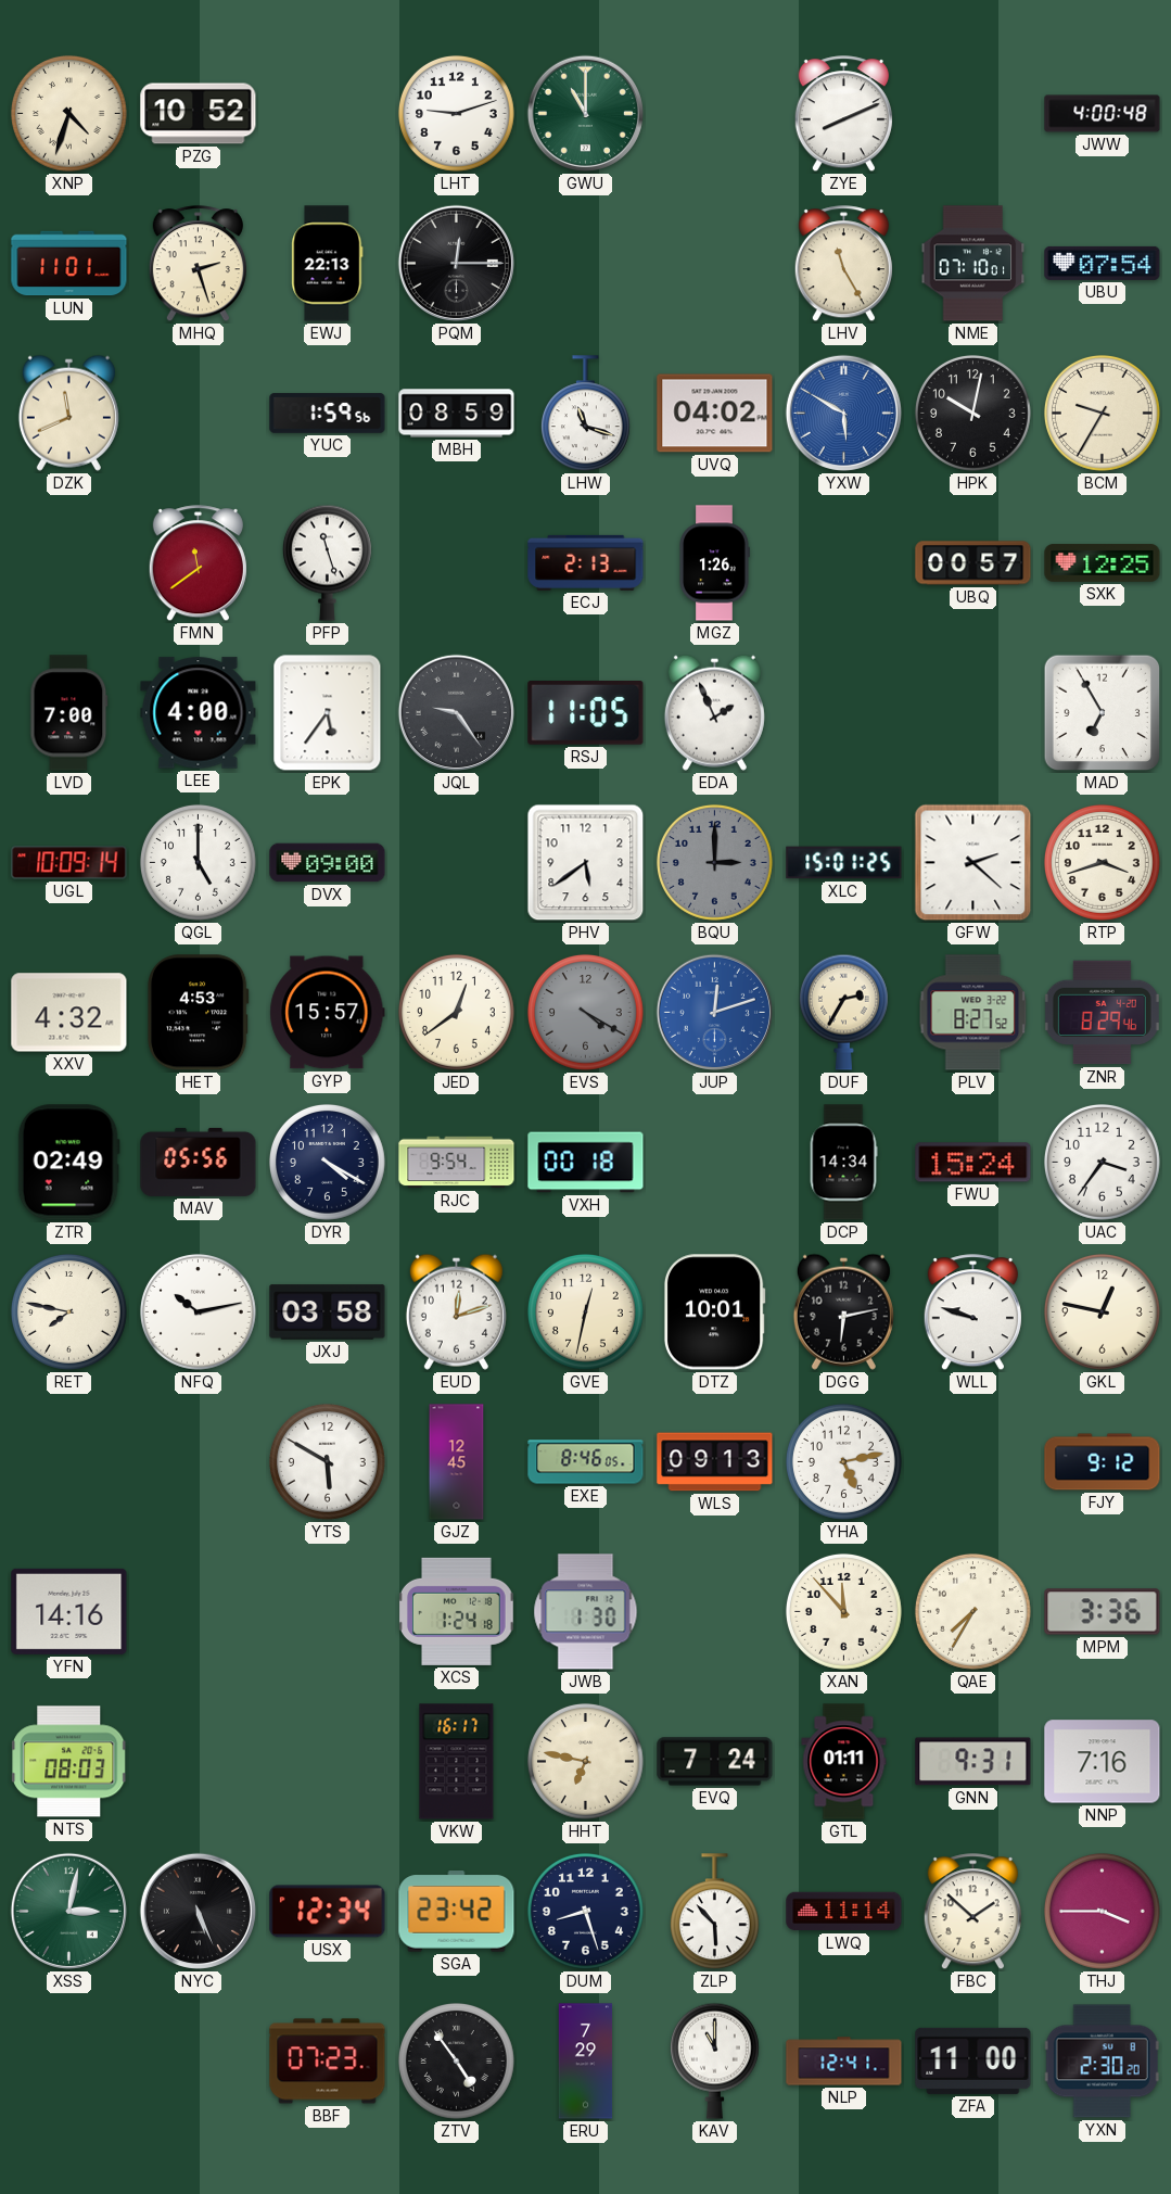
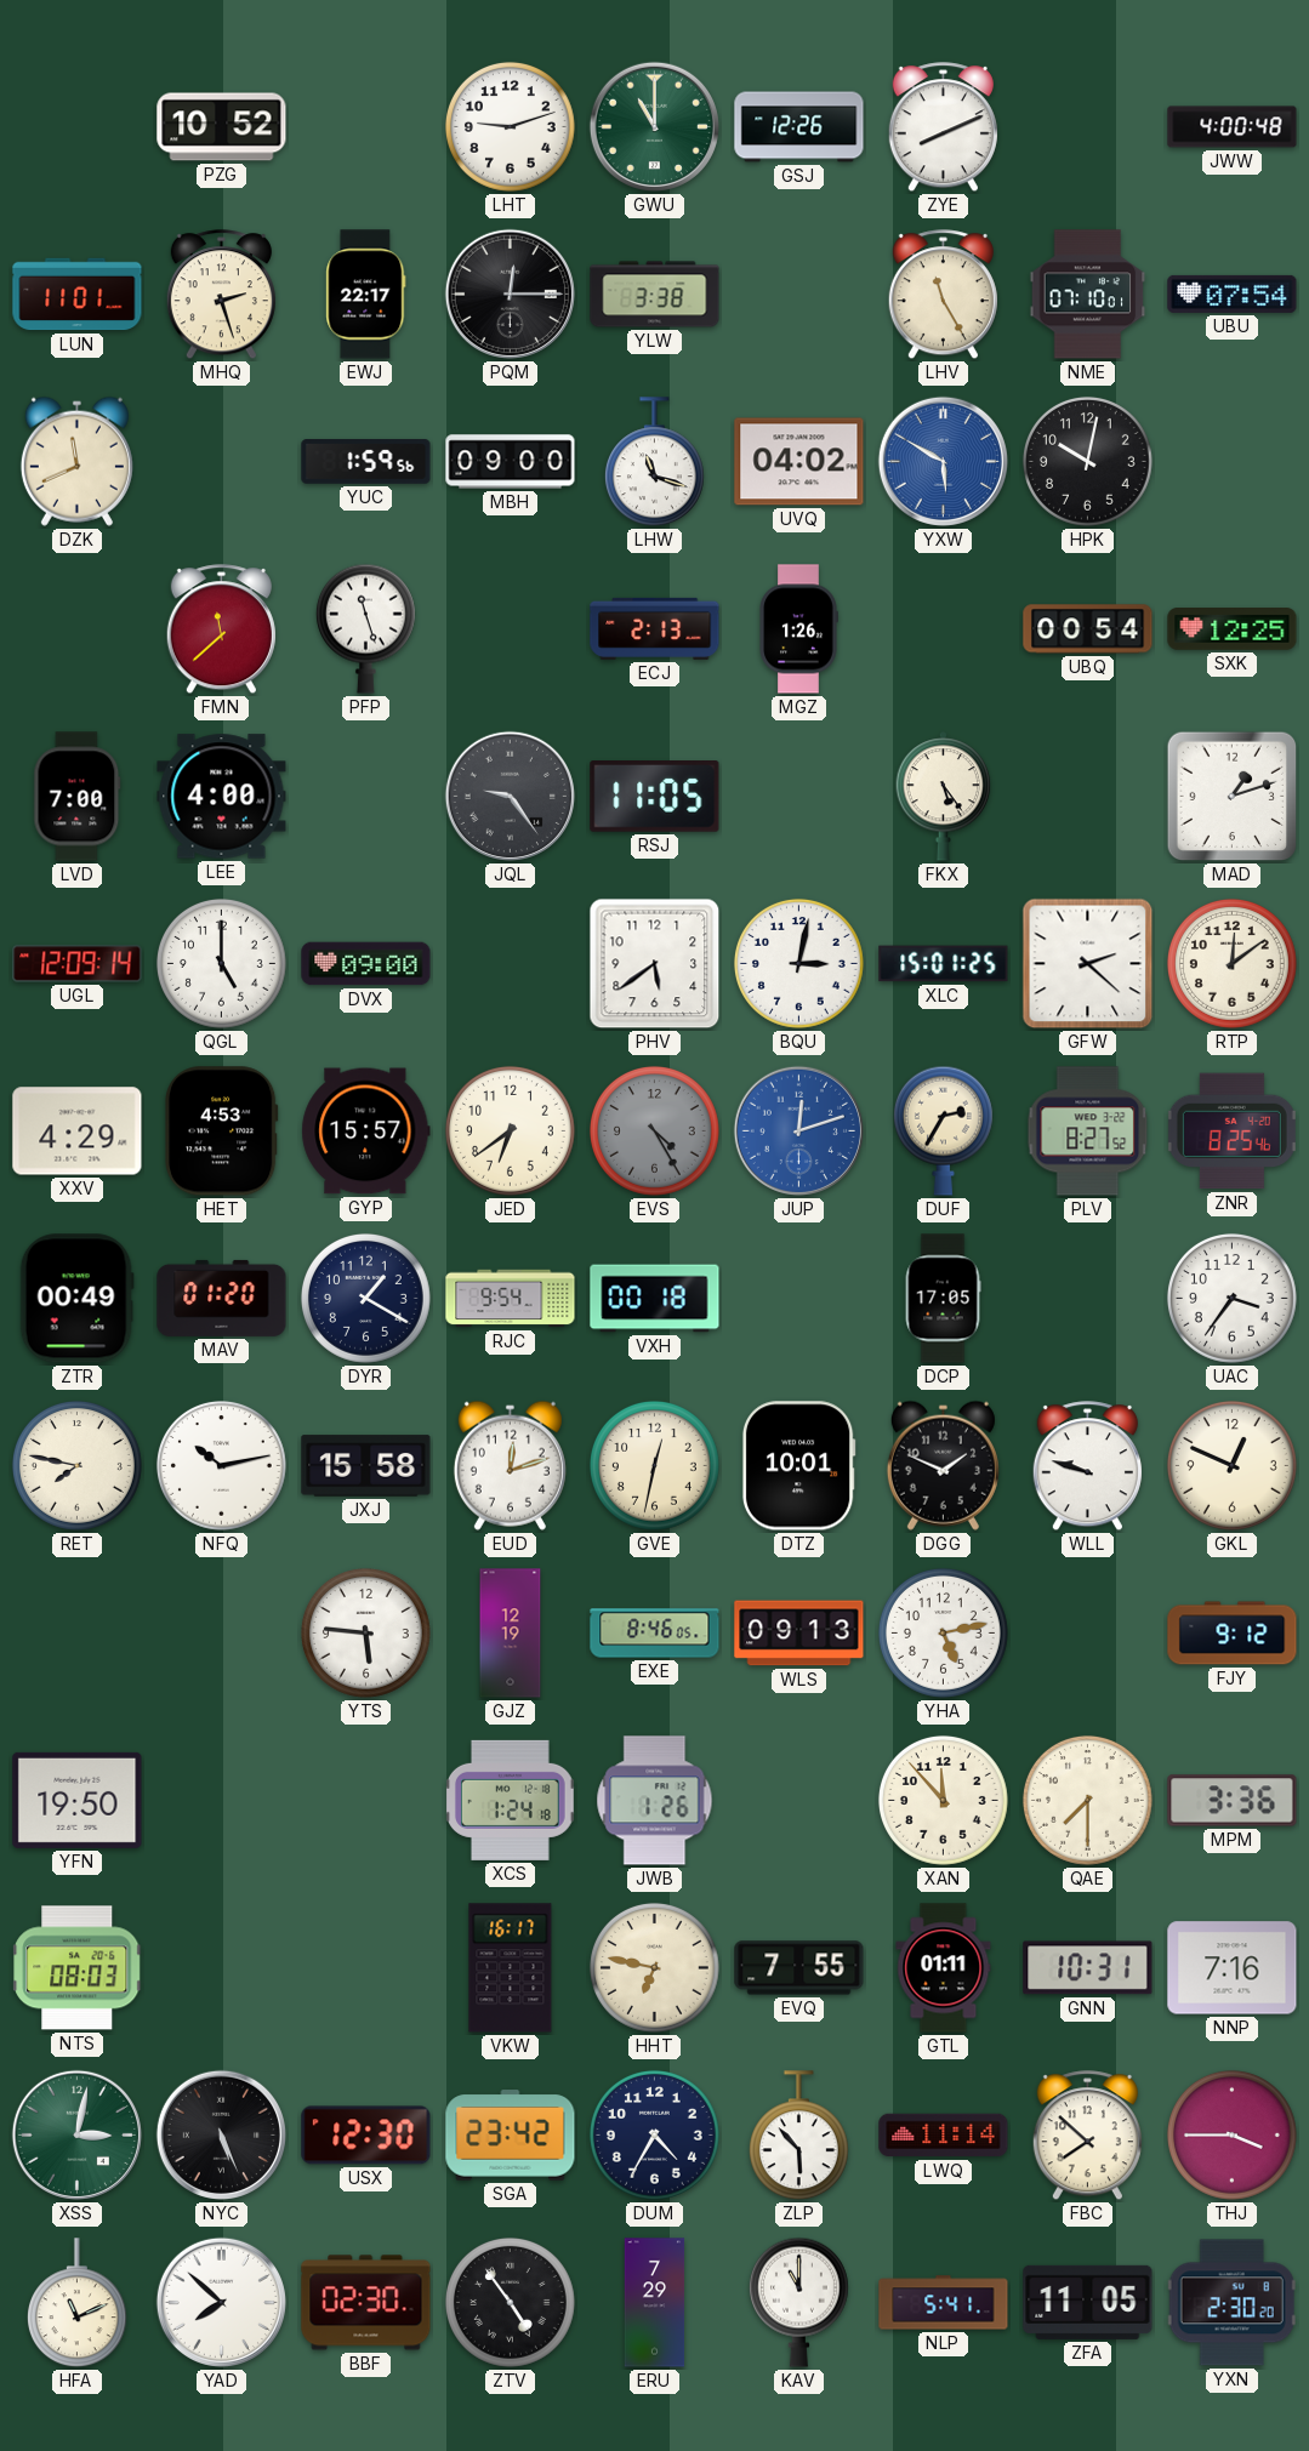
XNP: 4:33 -> none (68, 113)
GSJ: none -> 12:26 (799, 127)
EWJ: 22:13 -> 22:17 (366, 295)
YLW: none -> 3:38 (655, 295)
MBH: 08:59 -> 09:00 (511, 462)
BCM: 9:35 -> none (1102, 413)
FMN: 11:39 -> 11:38 (221, 629)
UBQ: 00:57 -> 00:54 (1088, 629)
EPK: 5:36 -> none (328, 713)
EDA: 1:56 -> none (714, 712)
FKX: none -> 5:24 (944, 797)
MAD: 6:55 -> 1:12 (1233, 797)
UGL: 10:09 -> 12:09 (78, 964)
BQU: 3:00 -> 3:02 (798, 963)
BQU dial: grey -> white (798, 963)
RTP: 3:42 -> 12:09 (1231, 963)
XXV: 4:32 -> 4:29 (78, 1132)
JED: 12:39 -> 6:39 (510, 1130)
EVS: 4:20 -> 4:25 (654, 1130)
ZNR: 8:29 -> 8:25 (1231, 1132)
ZTR: 02:49 -> 00:49 (76, 1299)
MAV: 05:56 -> 01:20 (222, 1298)
DYR: 4:20 -> 1:20 (365, 1298)
DCP: 14:34 -> 17:05 (943, 1299)
FWU: 15:24 -> none (973, 1163)
JXJ: 03:58 -> 15:58 (366, 1466)
DGG: 6:13 -> 1:49 (943, 1465)
GKL: 12:47 -> 12:49 (1231, 1465)
YTS: 5:50 -> 5:46 (365, 1632)
GJZ: 12:45 -> 12:19 (511, 1634)
YFN: 14:16 -> 19:50 (78, 1800)
JWB: 1:30 -> 1:26 (655, 1801)
QAE: 7:35 -> 7:30 (1087, 1800)
EVQ: 7:24 -> 7:55 (799, 1968)
GNN: 9:31 -> 10:31 (1088, 1968)
USX: 12:34 -> 12:30 (366, 2136)
DUM: 8:27 -> 4:35 (654, 2134)
FBC: 1:52 -> 7:52 (1087, 2136)
HFA: none -> 11:11 (76, 2303)
YAD: none -> 7:52 (221, 2302)
BBF: 07:23 -> 02:30 (366, 2303)
NLP: 12:41 -> 5:41 (944, 2303)
ZFA: 11:00 -> 11:05 (1088, 2302)
